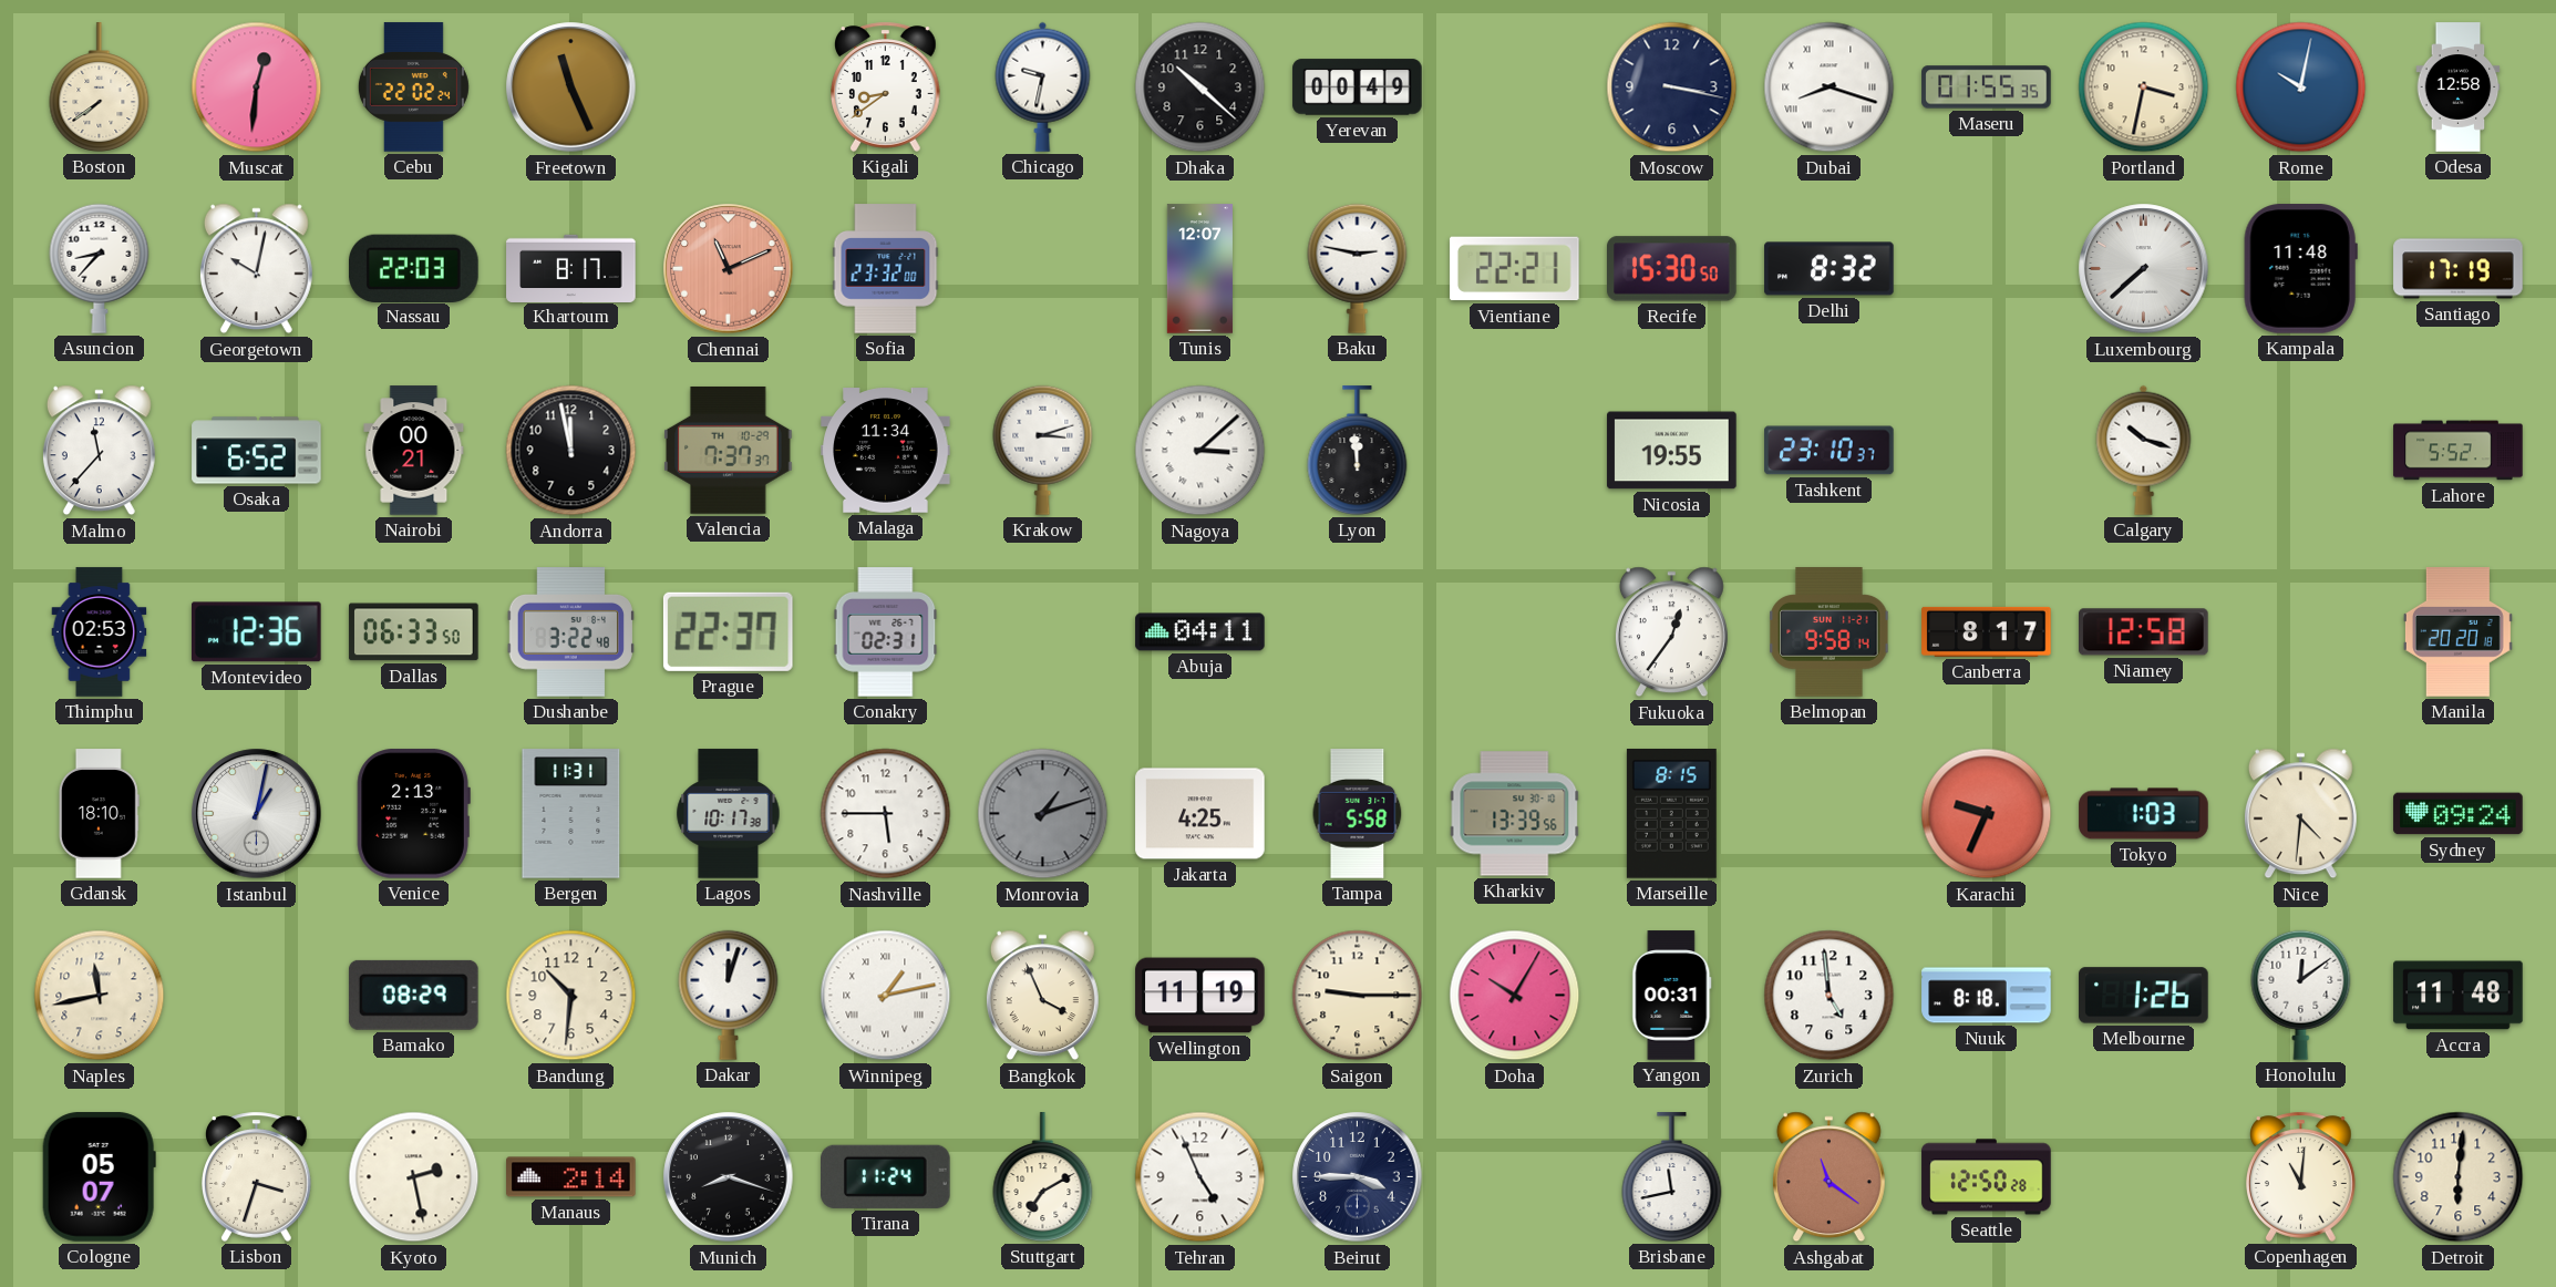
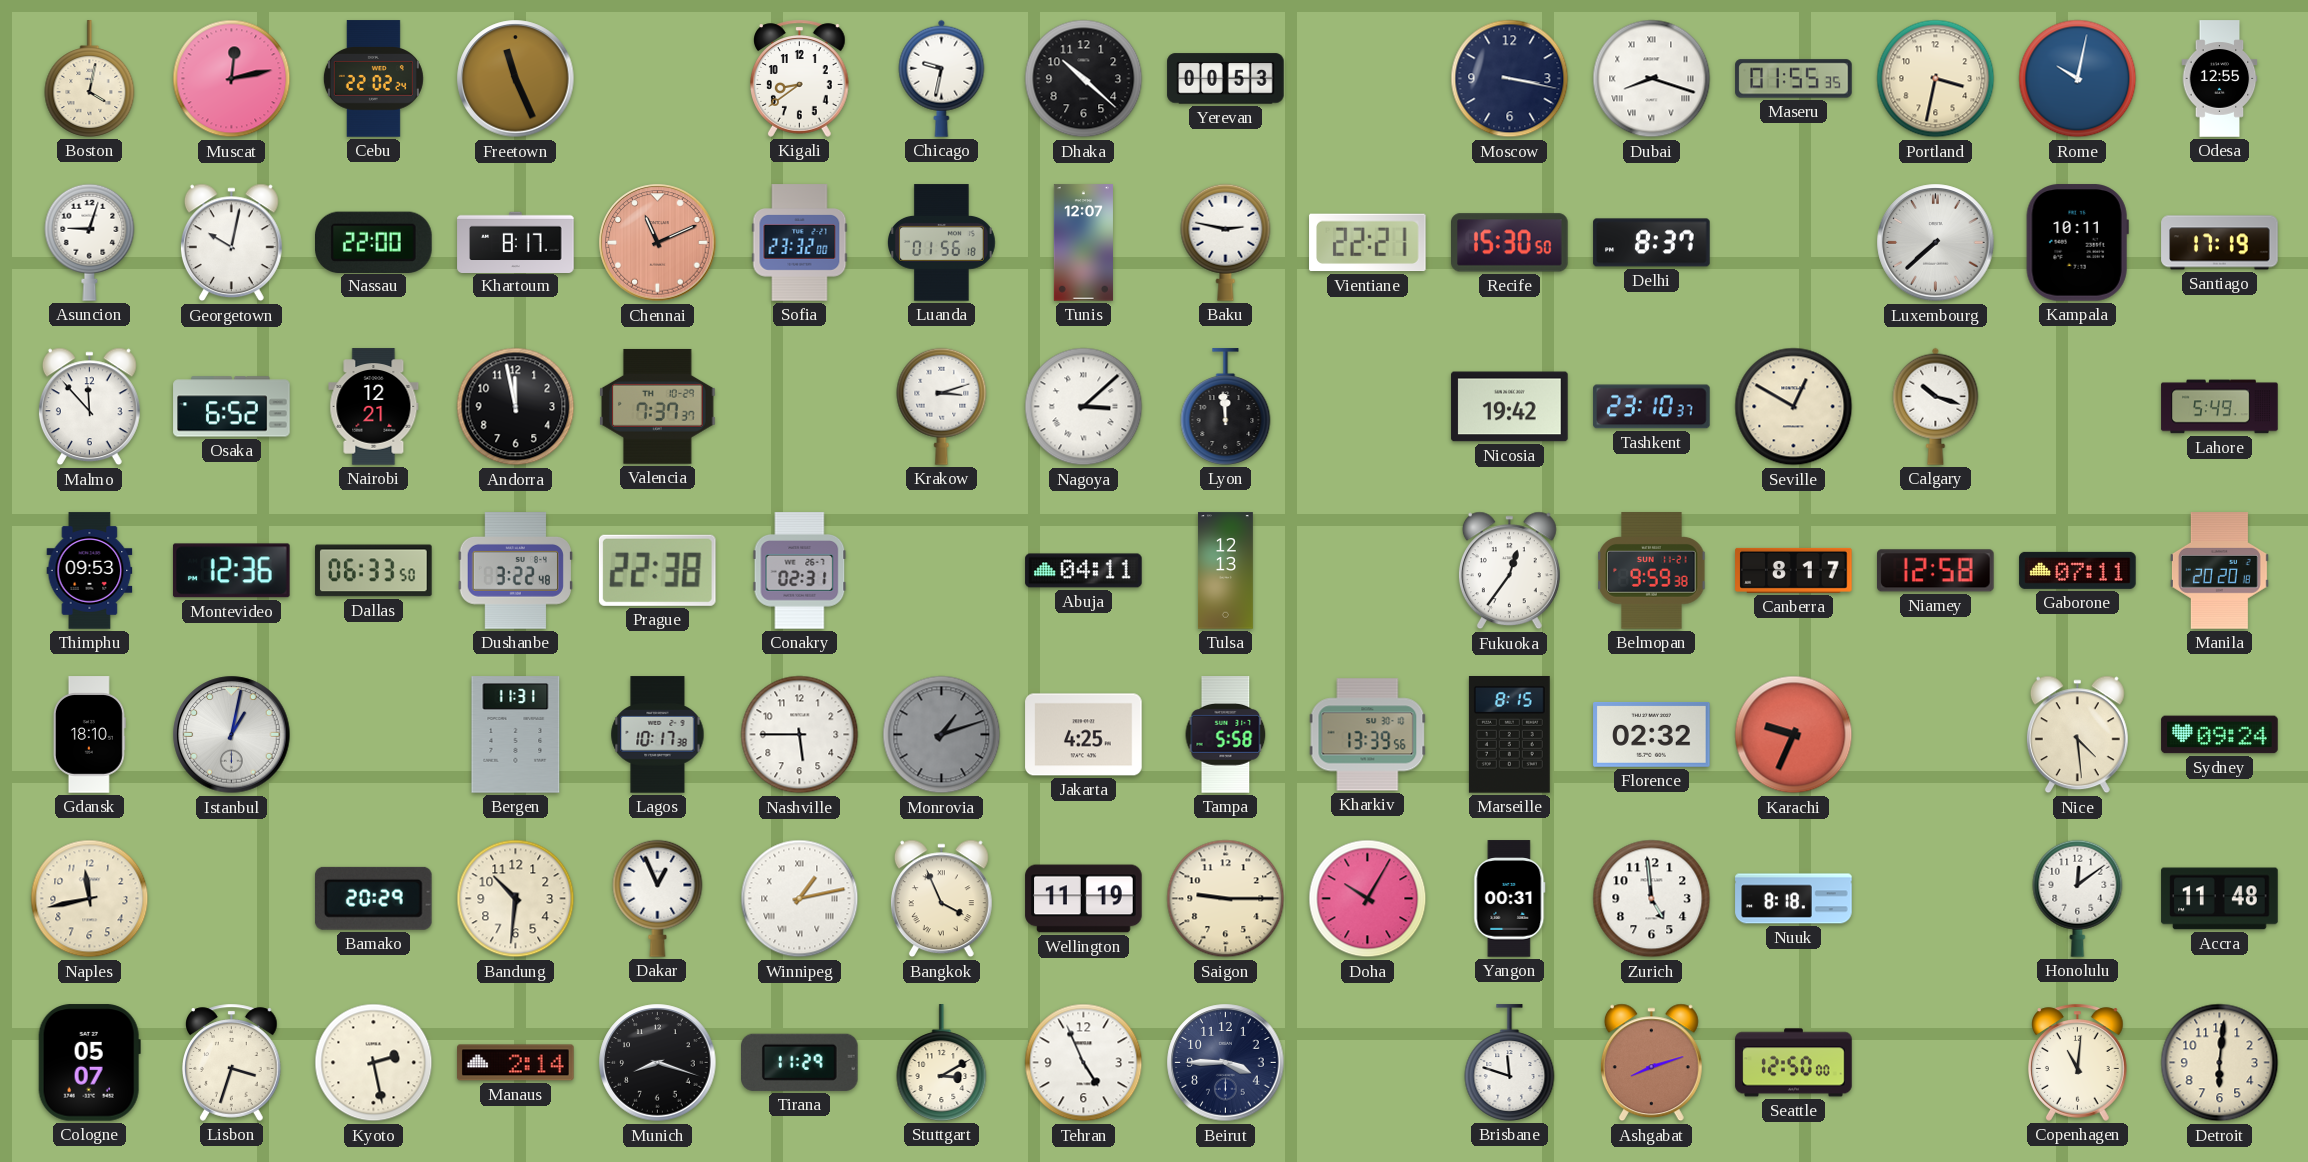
Boston: 7:39 -> 4:02 (90, 79)
Muscat: 12:31 -> 12:13 (232, 79)
Yerevan: 00:49 -> 00:53 (1226, 79)
Odesa: 12:58 -> 12:55 (2220, 79)
Asuncion: 8:37 -> 9:03 (90, 242)
Nassau: 22:03 -> 22:00 (374, 242)
Luanda: none -> 01:56 (942, 243)
Delhi: 8:32 -> 8:37 (1652, 243)
Kampala: 11:48 -> 10:11 (2077, 243)
Malmo: 11:37 -> 11:53 (89, 407)
Nairobi: 00:21 -> 12:21 (374, 407)
Malaga: 11:34 -> none (886, 451)
Nicosia: 19:55 -> 19:42 (1510, 407)
Seville: none -> 12:50 (1794, 407)
Lahore: 5:52 -> 5:49 (2220, 407)
Thimphu: 02:53 -> 09:53 (90, 571)
Prague: 22:37 -> 22:38 (657, 570)
Tulsa: none -> 12:13 (1226, 571)
Belmopan: 9:58 -> 9:59 (1652, 571)
Gaborone: none -> 07:11 (2078, 570)
Venice: 2:13 -> none (413, 814)
Florence: none -> 02:32 (1652, 734)
Tokyo: 1:03 -> none (2144, 814)
Nice: 4:31 -> 4:29 (2077, 735)
Bamako: 08:29 -> 20:29 (373, 898)
Dakar: 12:03 -> 12:56 (658, 898)
Melbourne: 1:26 -> none (2144, 996)
Tirana: 11:24 -> 11:29 (800, 1062)
Stuttgart: 7:10 -> 3:10 (942, 1063)
Brisbane: 11:43 -> 11:48 (1510, 1063)
Ashgabat: 11:21 -> 8:12 (1651, 1063)
Seattle: 12:50:28 -> 12:50:00 (1794, 1063)
